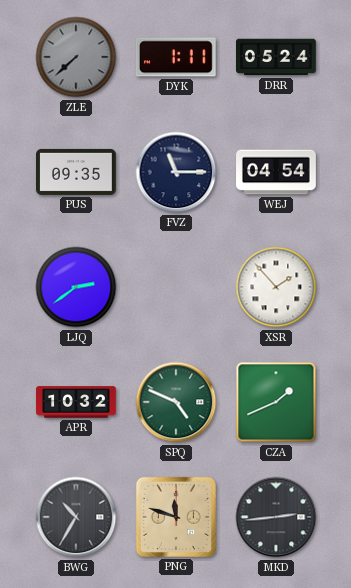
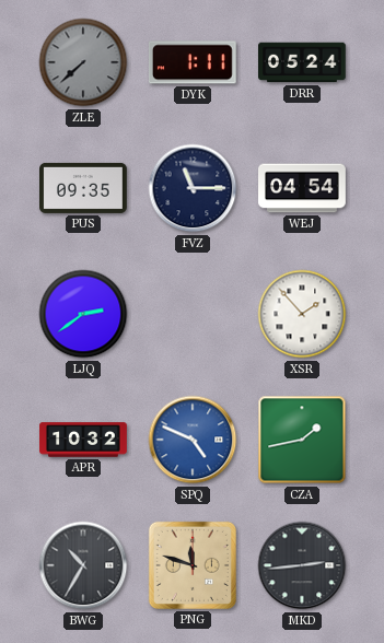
SPQ dial: green -> blue (193, 440)
CZA: 1:41 -> 1:43 (302, 440)
